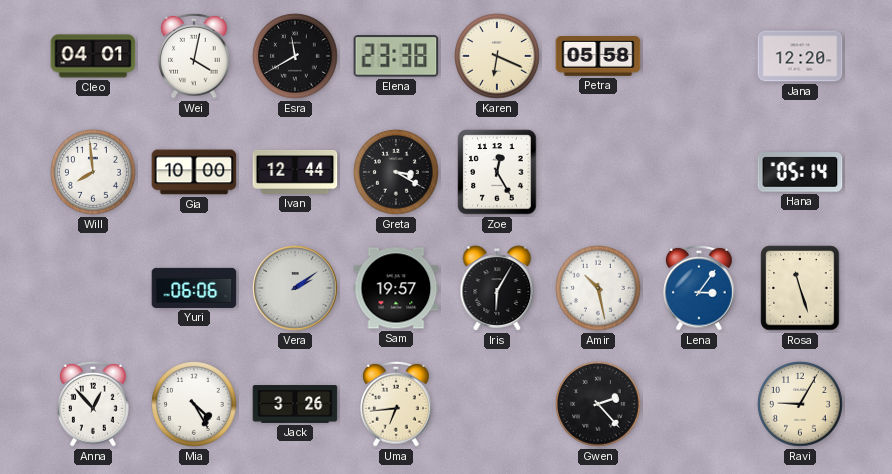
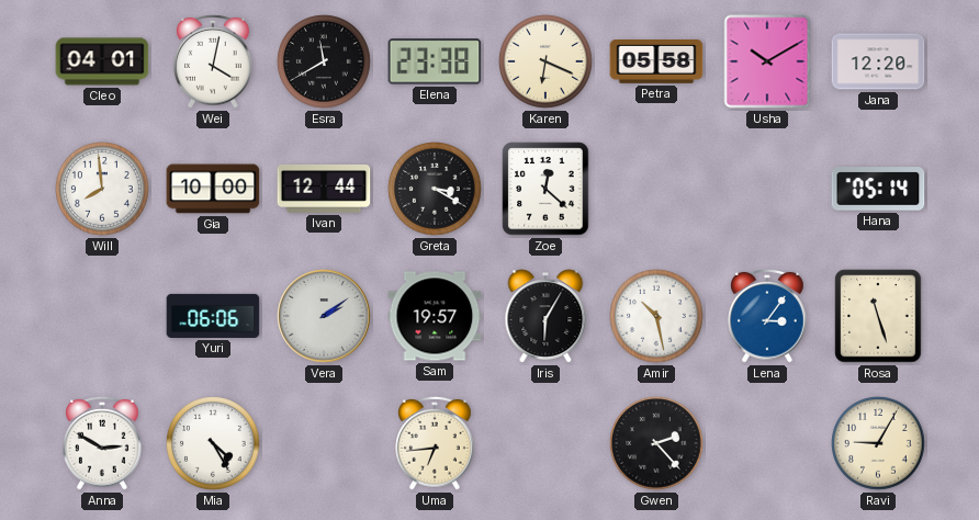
Usha: none -> 10:10 (767, 61)
Zoe: 12:25 -> 12:22 (545, 189)
Anna: 12:53 -> 2:50 (102, 443)
Jack: 3:26 -> none (295, 404)
